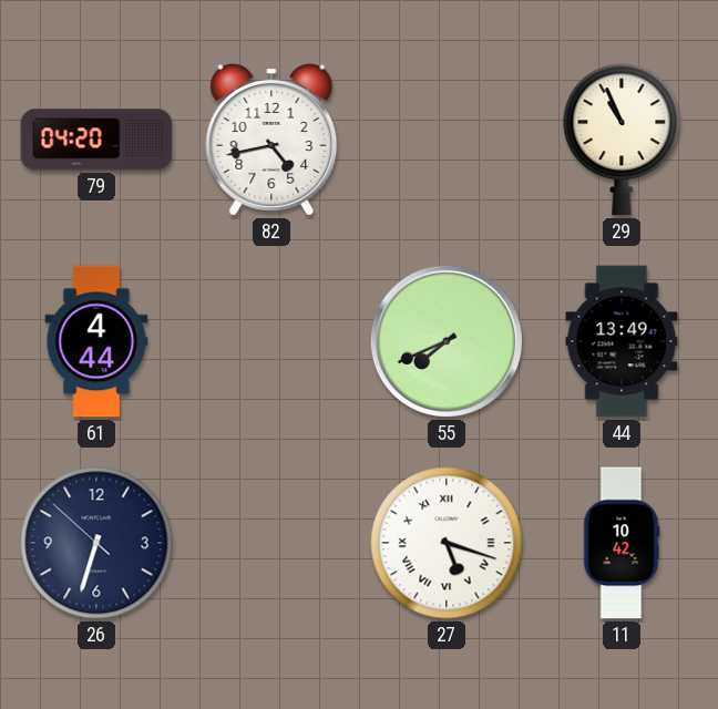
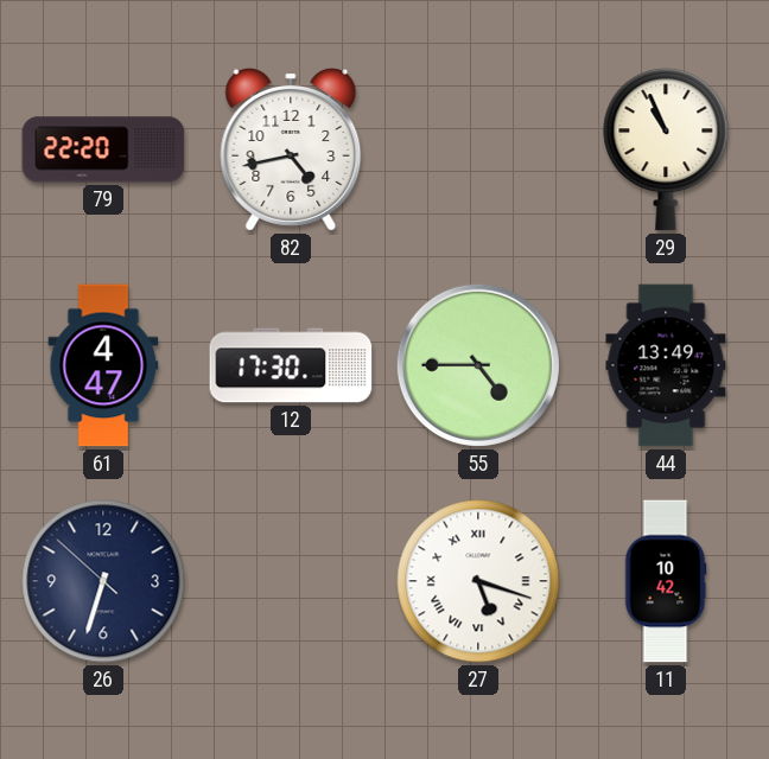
79: 04:20 -> 22:20 (103, 149)
61: 4:44 -> 4:47 (103, 365)
12: none -> 17:30 (291, 365)
55: 7:41 -> 4:45 (478, 365)
